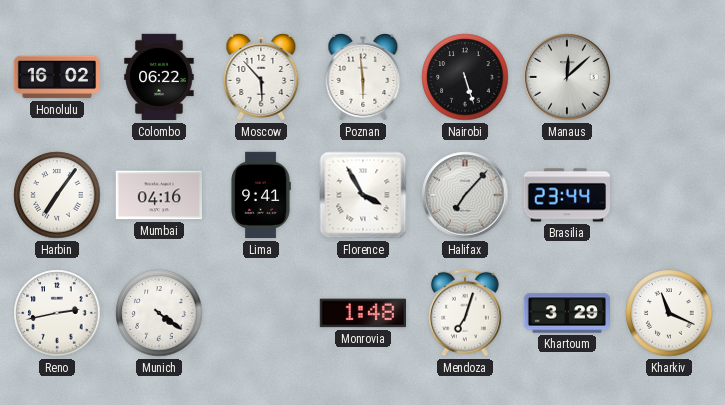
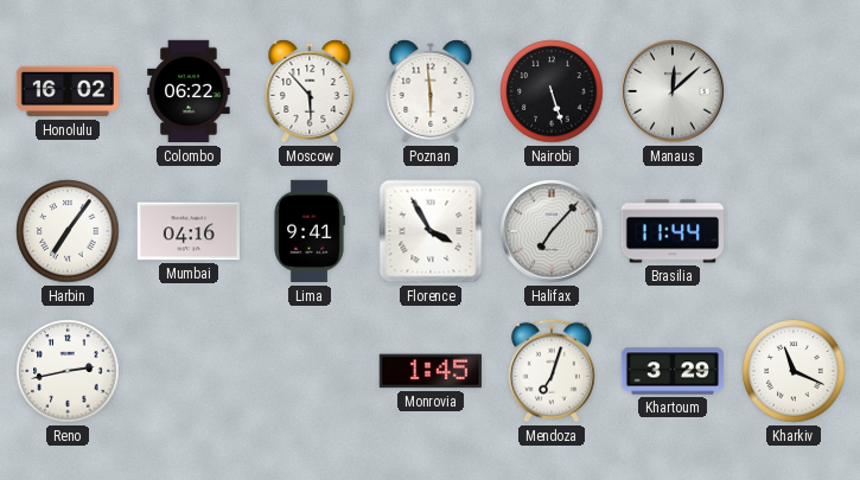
Brasilia: 23:44 -> 11:44 (671, 231)
Munich: 4:21 -> none (159, 313)
Monrovia: 1:48 -> 1:45 (429, 371)
